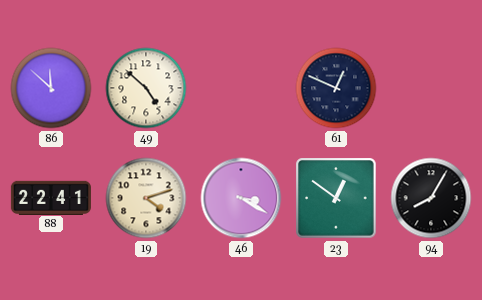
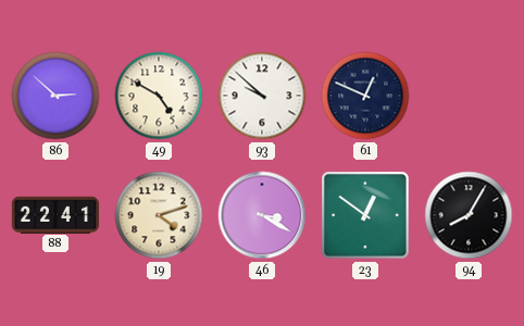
86: 11:52 -> 2:52 (55, 96)
49: 4:52 -> 4:50 (159, 96)
93: none -> 9:52 (262, 96)
